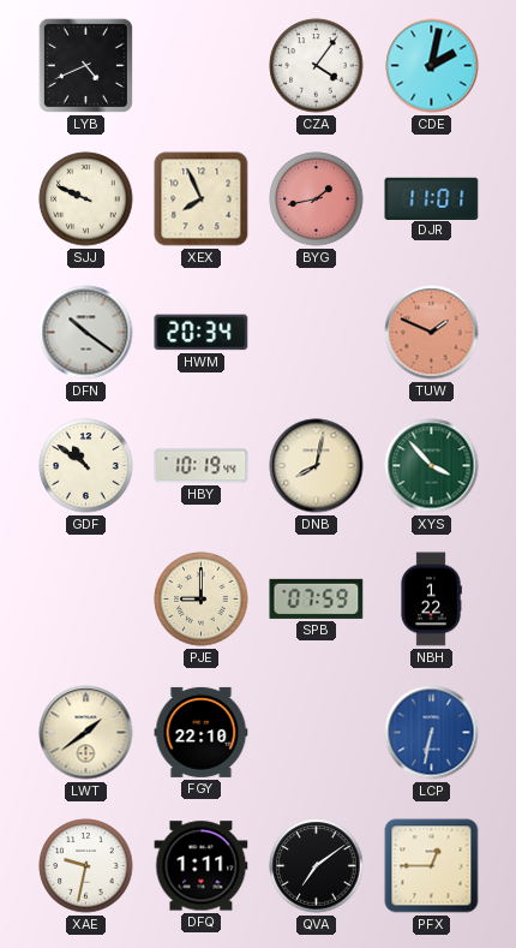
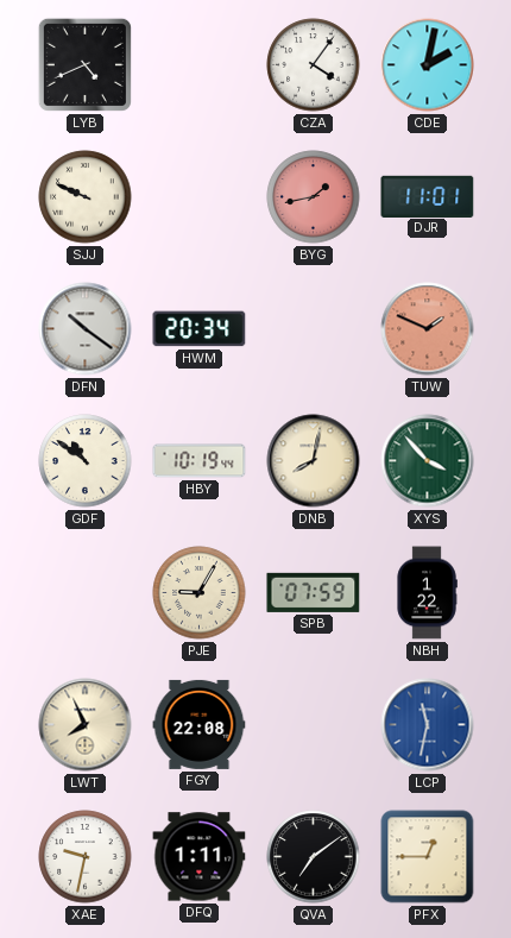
XEX: 7:56 -> none (202, 199)
PJE: 9:00 -> 9:05 (200, 593)
LWT: 1:39 -> 7:56 (86, 725)
FGY: 22:10 -> 22:08 (200, 724)
LCP: 6:32 -> 11:32 (428, 725)
